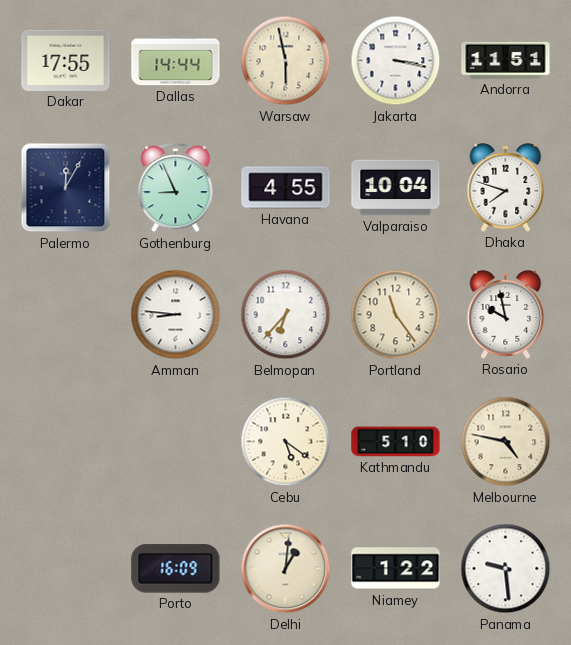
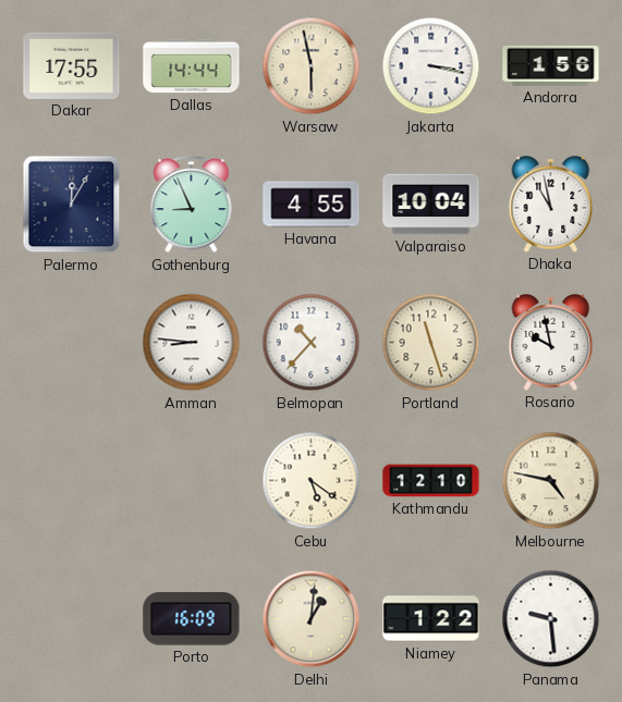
Andorra: 11:51 -> 1:56 (551, 65)
Dhaka: 7:48 -> 10:58 (551, 205)
Belmopan: 6:37 -> 10:37 (312, 343)
Portland: 11:24 -> 11:27 (431, 343)
Kathmandu: 5:10 -> 12:10 (431, 481)
